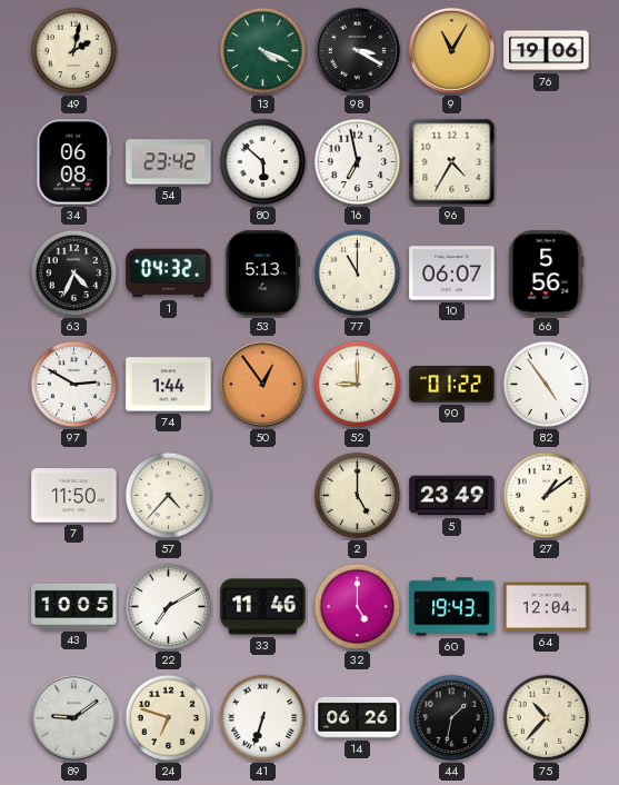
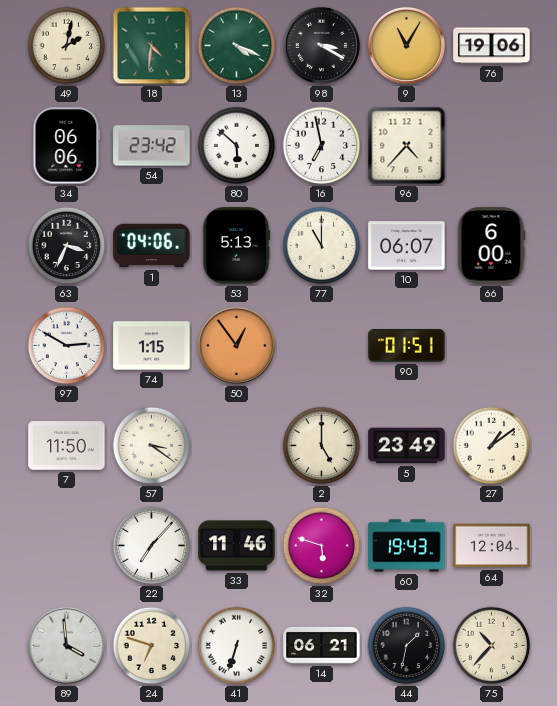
18: none -> 4:31 (152, 46)
34: 06:08 -> 06:06 (67, 146)
96: 4:35 -> 4:37 (407, 146)
63: 4:34 -> 3:34 (67, 246)
1: 04:32 -> 04:06 (152, 246)
66: 5:56 -> 6:00 (492, 246)
74: 1:44 -> 1:15 (152, 346)
52: 9:00 -> none (358, 385)
90: 01:22 -> 01:51 (407, 346)
82: 4:54 -> none (547, 385)
57: 4:37 -> 3:21 (152, 446)
43: 10:05 -> none (74, 606)
22: 7:10 -> 7:07 (152, 546)
32: 5:00 -> 5:48 (322, 546)
89: 9:09 -> 3:59 (66, 645)
14: 06:26 -> 06:21 (322, 645)
